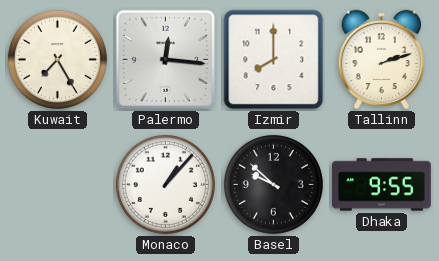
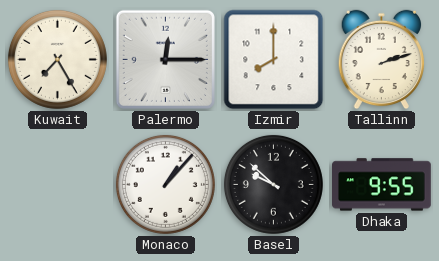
Palermo: 12:16 -> 12:15 (165, 59)
